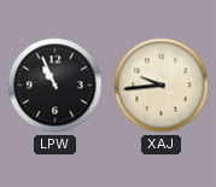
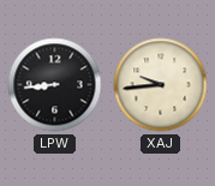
LPW: 10:56 -> 8:44 (55, 85)
